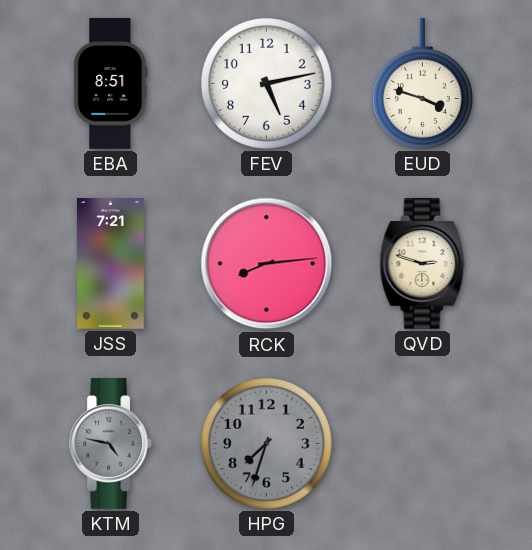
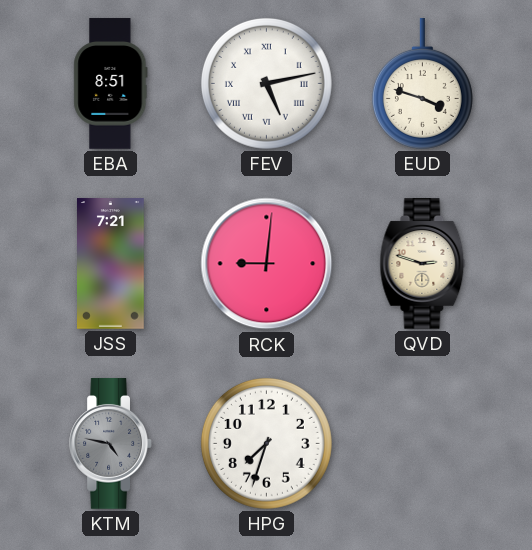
FEV numerals: Arabic -> Roman (266, 83)
RCK: 8:14 -> 9:01 (267, 264)
HPG dial: grey -> white (266, 443)
